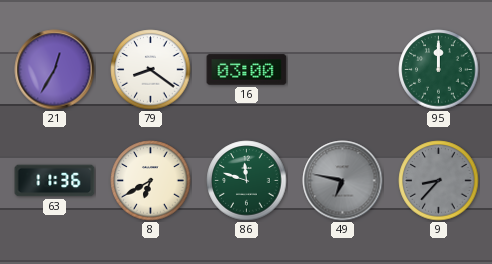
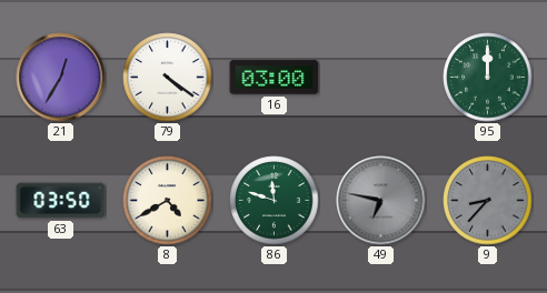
79: 8:21 -> 4:21 (168, 78)
63: 11:36 -> 03:50 (61, 201)
8: 6:40 -> 4:40 (168, 201)
